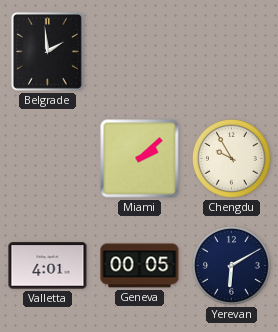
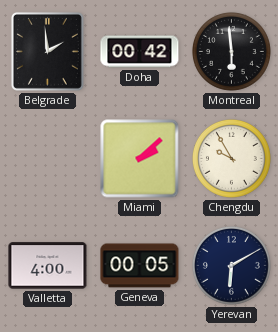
Doha: none -> 00:42 (140, 52)
Montreal: none -> 5:59 (231, 51)
Valletta: 4:01 -> 4:00 (48, 266)
